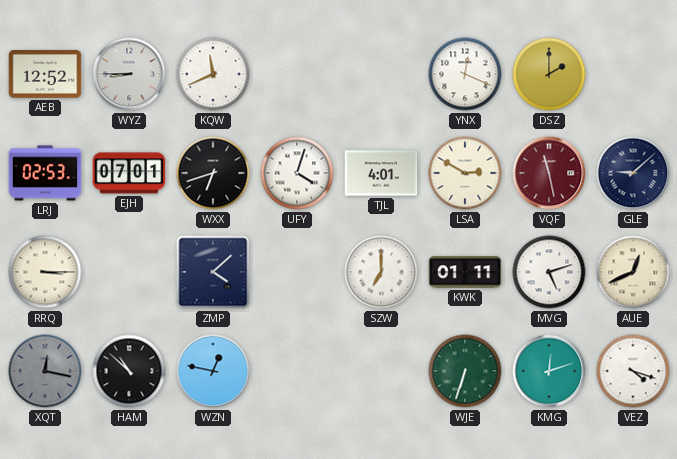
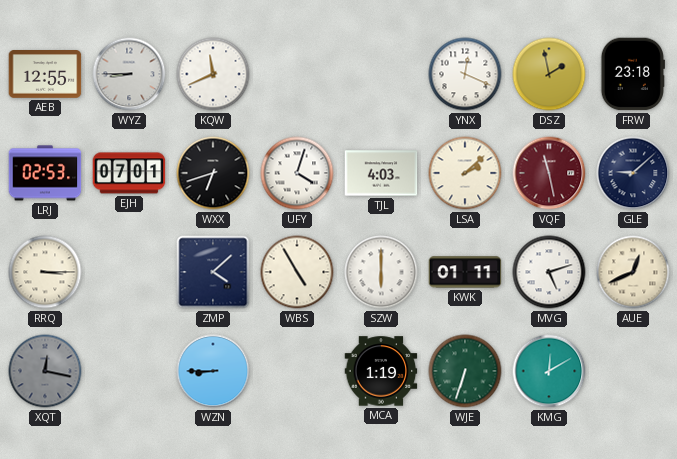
AEB: 12:52 -> 12:55 (45, 74)
DSZ: 2:00 -> 1:58 (549, 74)
FRW: none -> 23:18 (632, 74)
TJL: 4:01 -> 4:03 (381, 173)
LSA: 2:50 -> 2:08 (465, 173)
WBS: none -> 4:55 (297, 272)
SZW: 7:00 -> 6:00 (381, 272)
HAM: 10:52 -> none (129, 371)
WZN: 12:47 -> 8:45 (213, 371)
MCA: none -> 1:19 (381, 371)
KMG: 12:12 -> 12:10 (549, 371)
VEZ: 4:18 -> none (633, 371)
